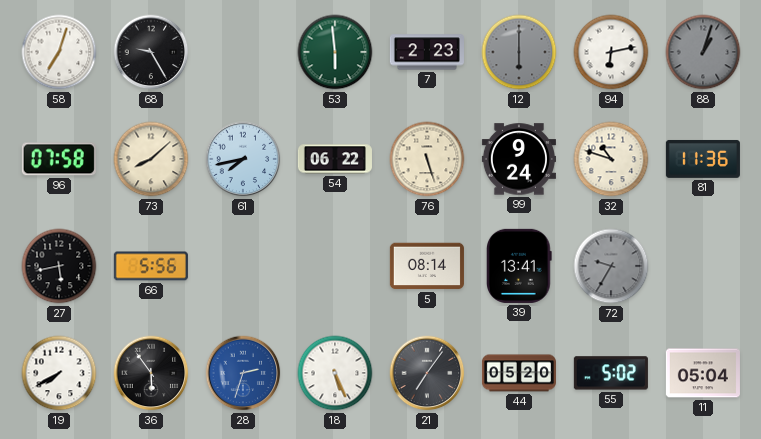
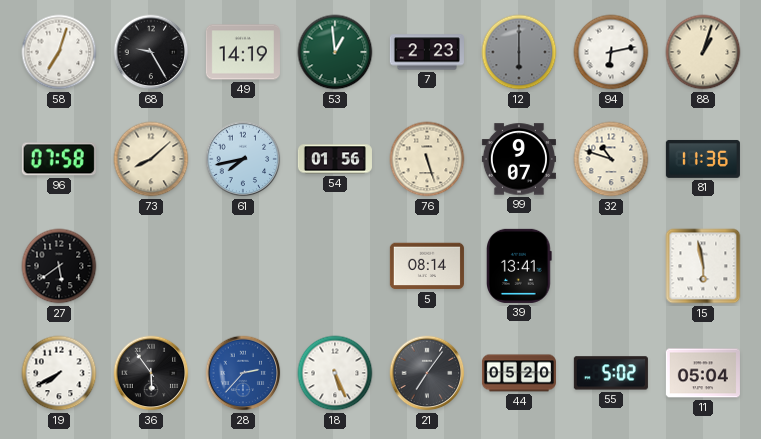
49: none -> 14:19 (243, 52)
53: 5:59 -> 12:59 (335, 52)
88 dial: grey -> cream (703, 52)
54: 06:22 -> 01:56 (335, 159)
99: 9:24 -> 9:07 (519, 159)
27: 5:43 -> 5:39 (59, 266)
66: 5:56 -> none (151, 266)
72: 9:35 -> none (611, 266)
15: none -> 5:58 (703, 266)
28: 2:33 -> 2:37 (243, 373)
